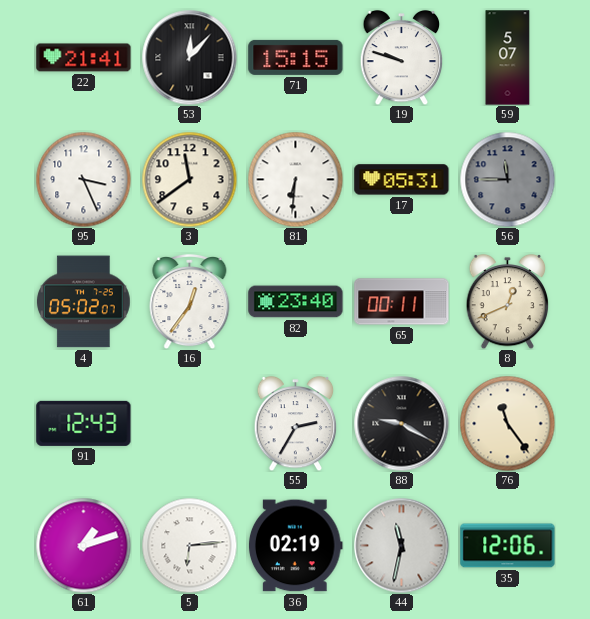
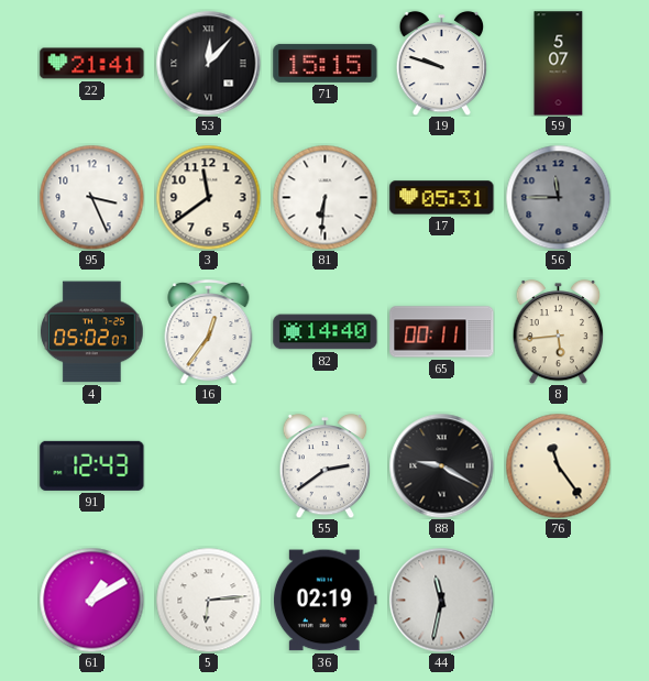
82: 23:40 -> 14:40 (326, 332)
8: 12:41 -> 5:44 (559, 331)
55: 2:35 -> 2:39 (326, 465)
61: 1:12 -> 1:10 (91, 600)
35: 12:06 -> none (508, 546)
